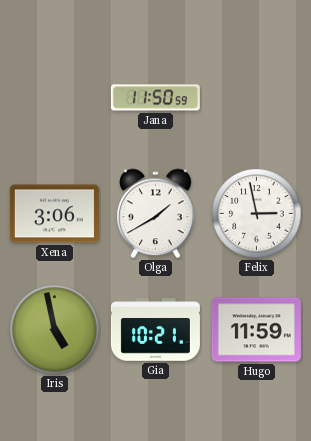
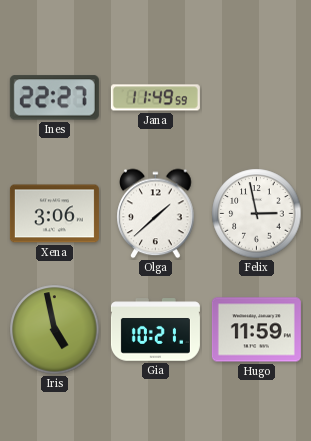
Ines: none -> 22:27 (54, 98)
Jana: 11:50 -> 11:49 (155, 98)
Olga: 1:40 -> 1:38 (156, 214)
